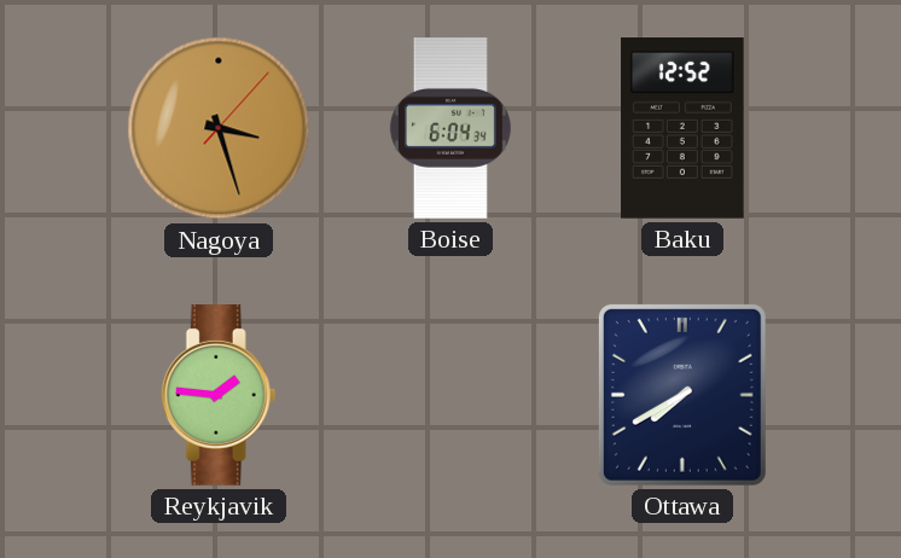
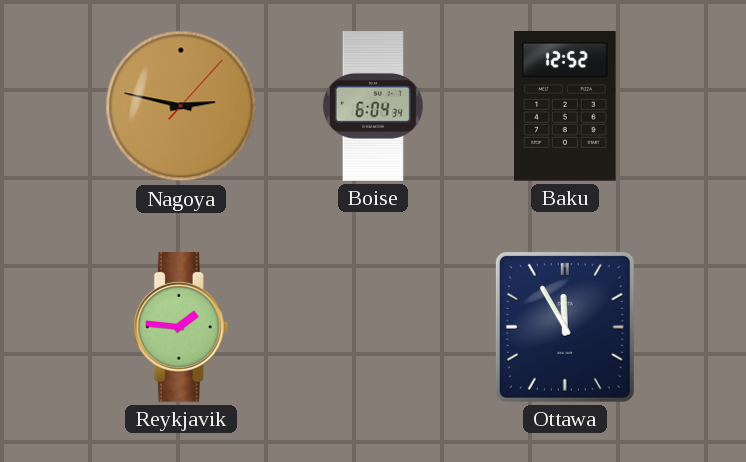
Nagoya: 3:27 -> 2:47 (181, 106)
Ottawa: 7:40 -> 11:55 (565, 327)
